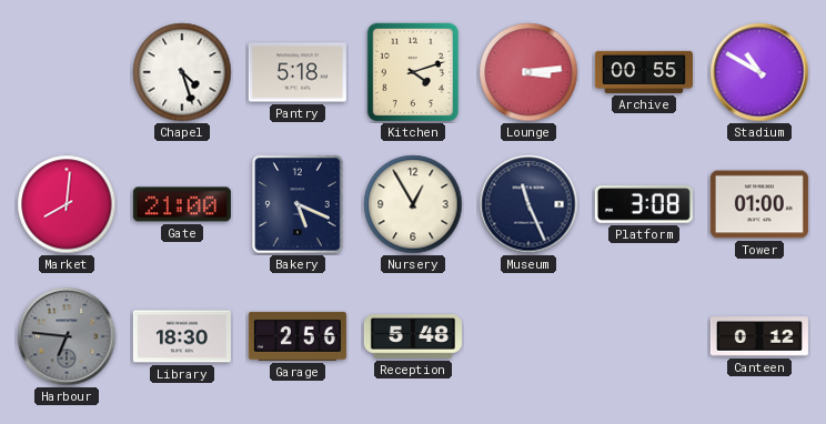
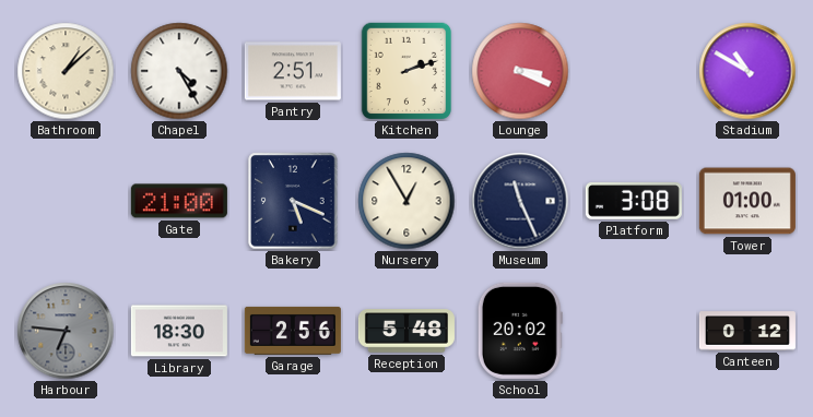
Bathroom: none -> 1:08 (66, 71)
Chapel: 4:27 -> 4:25 (179, 71)
Pantry: 5:18 -> 2:51 (293, 71)
Kitchen: 4:12 -> 2:12 (406, 71)
Lounge: 3:14 -> 3:19 (520, 71)
Archive: 00:55 -> none (644, 72)
Market: 8:01 -> none (67, 204)
School: none -> 20:02 (520, 331)
